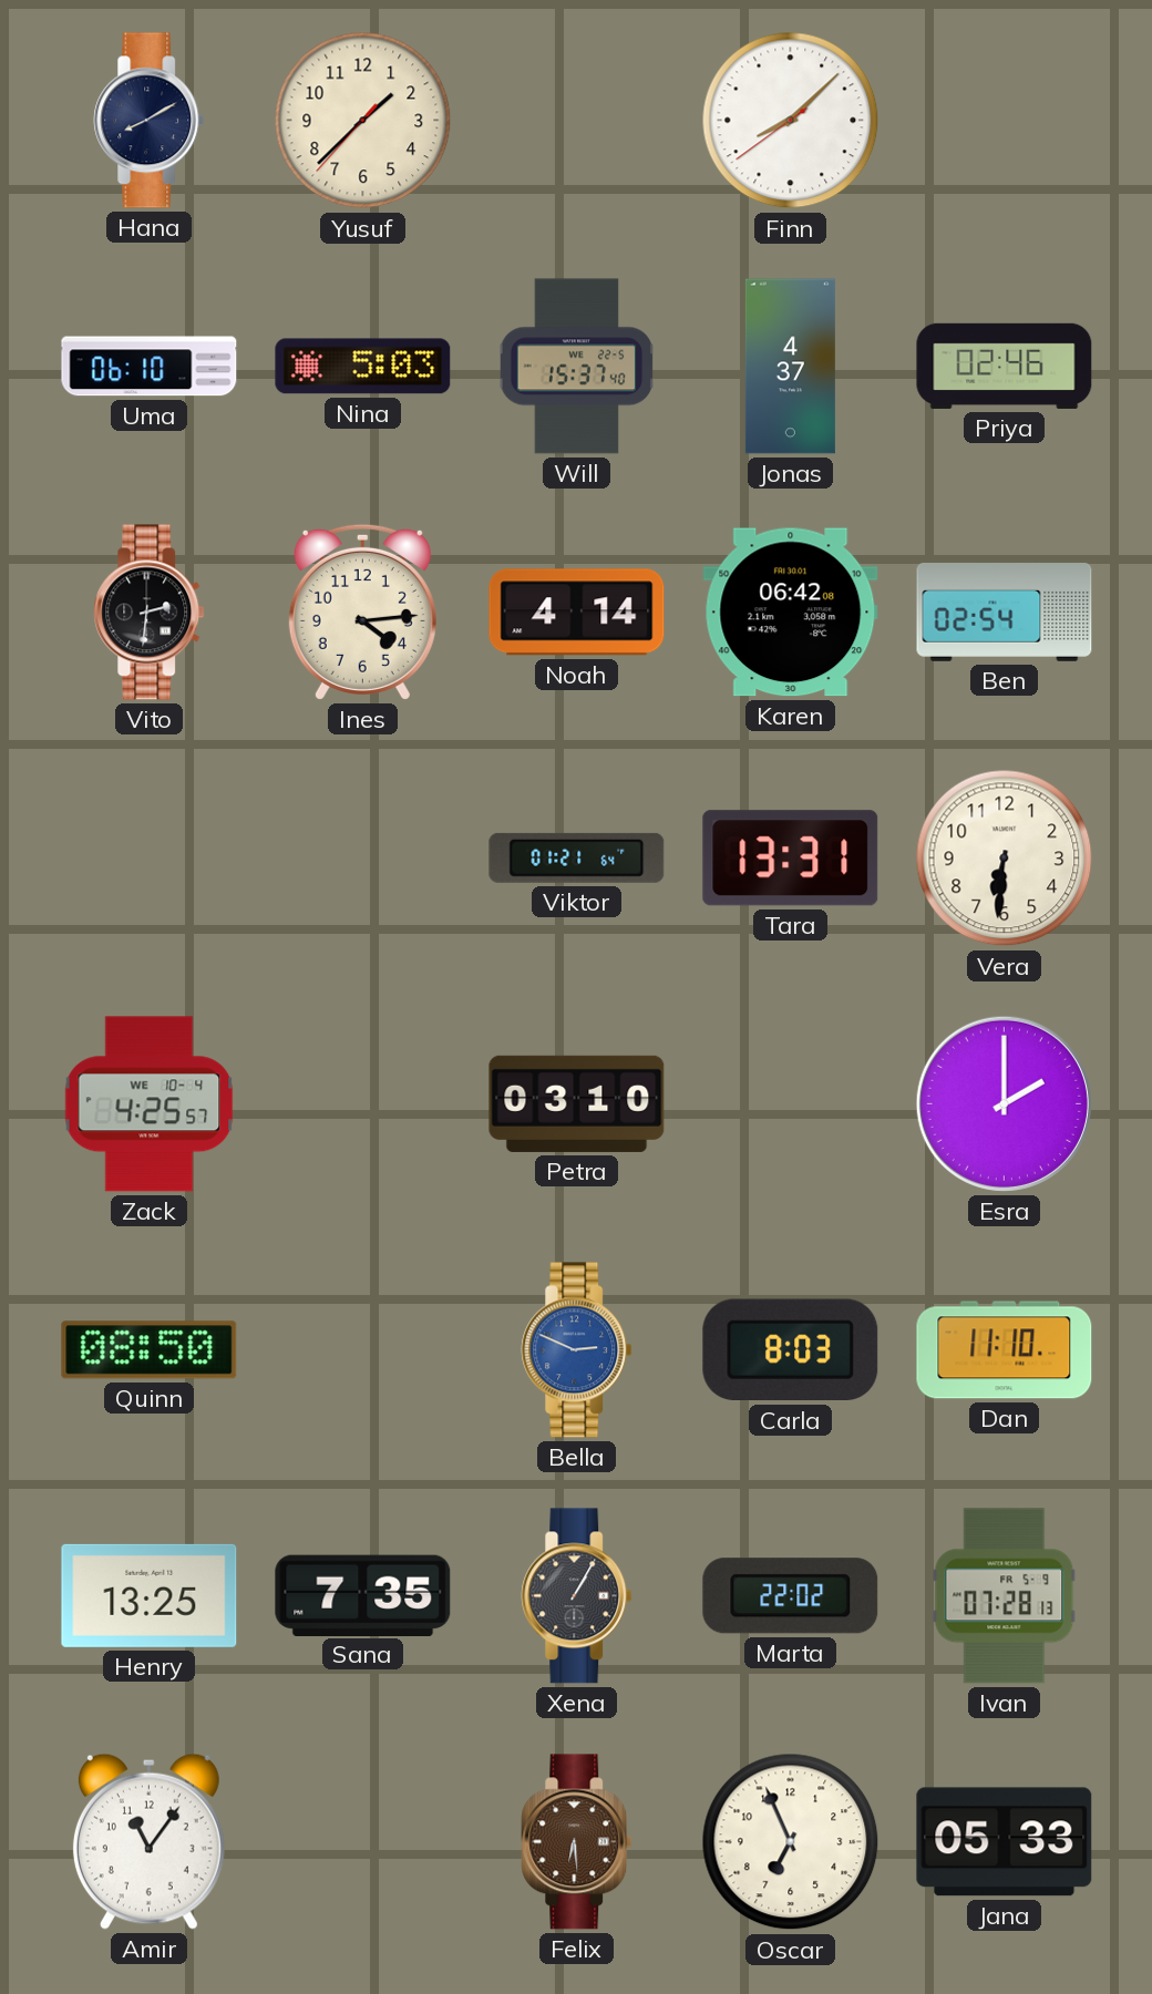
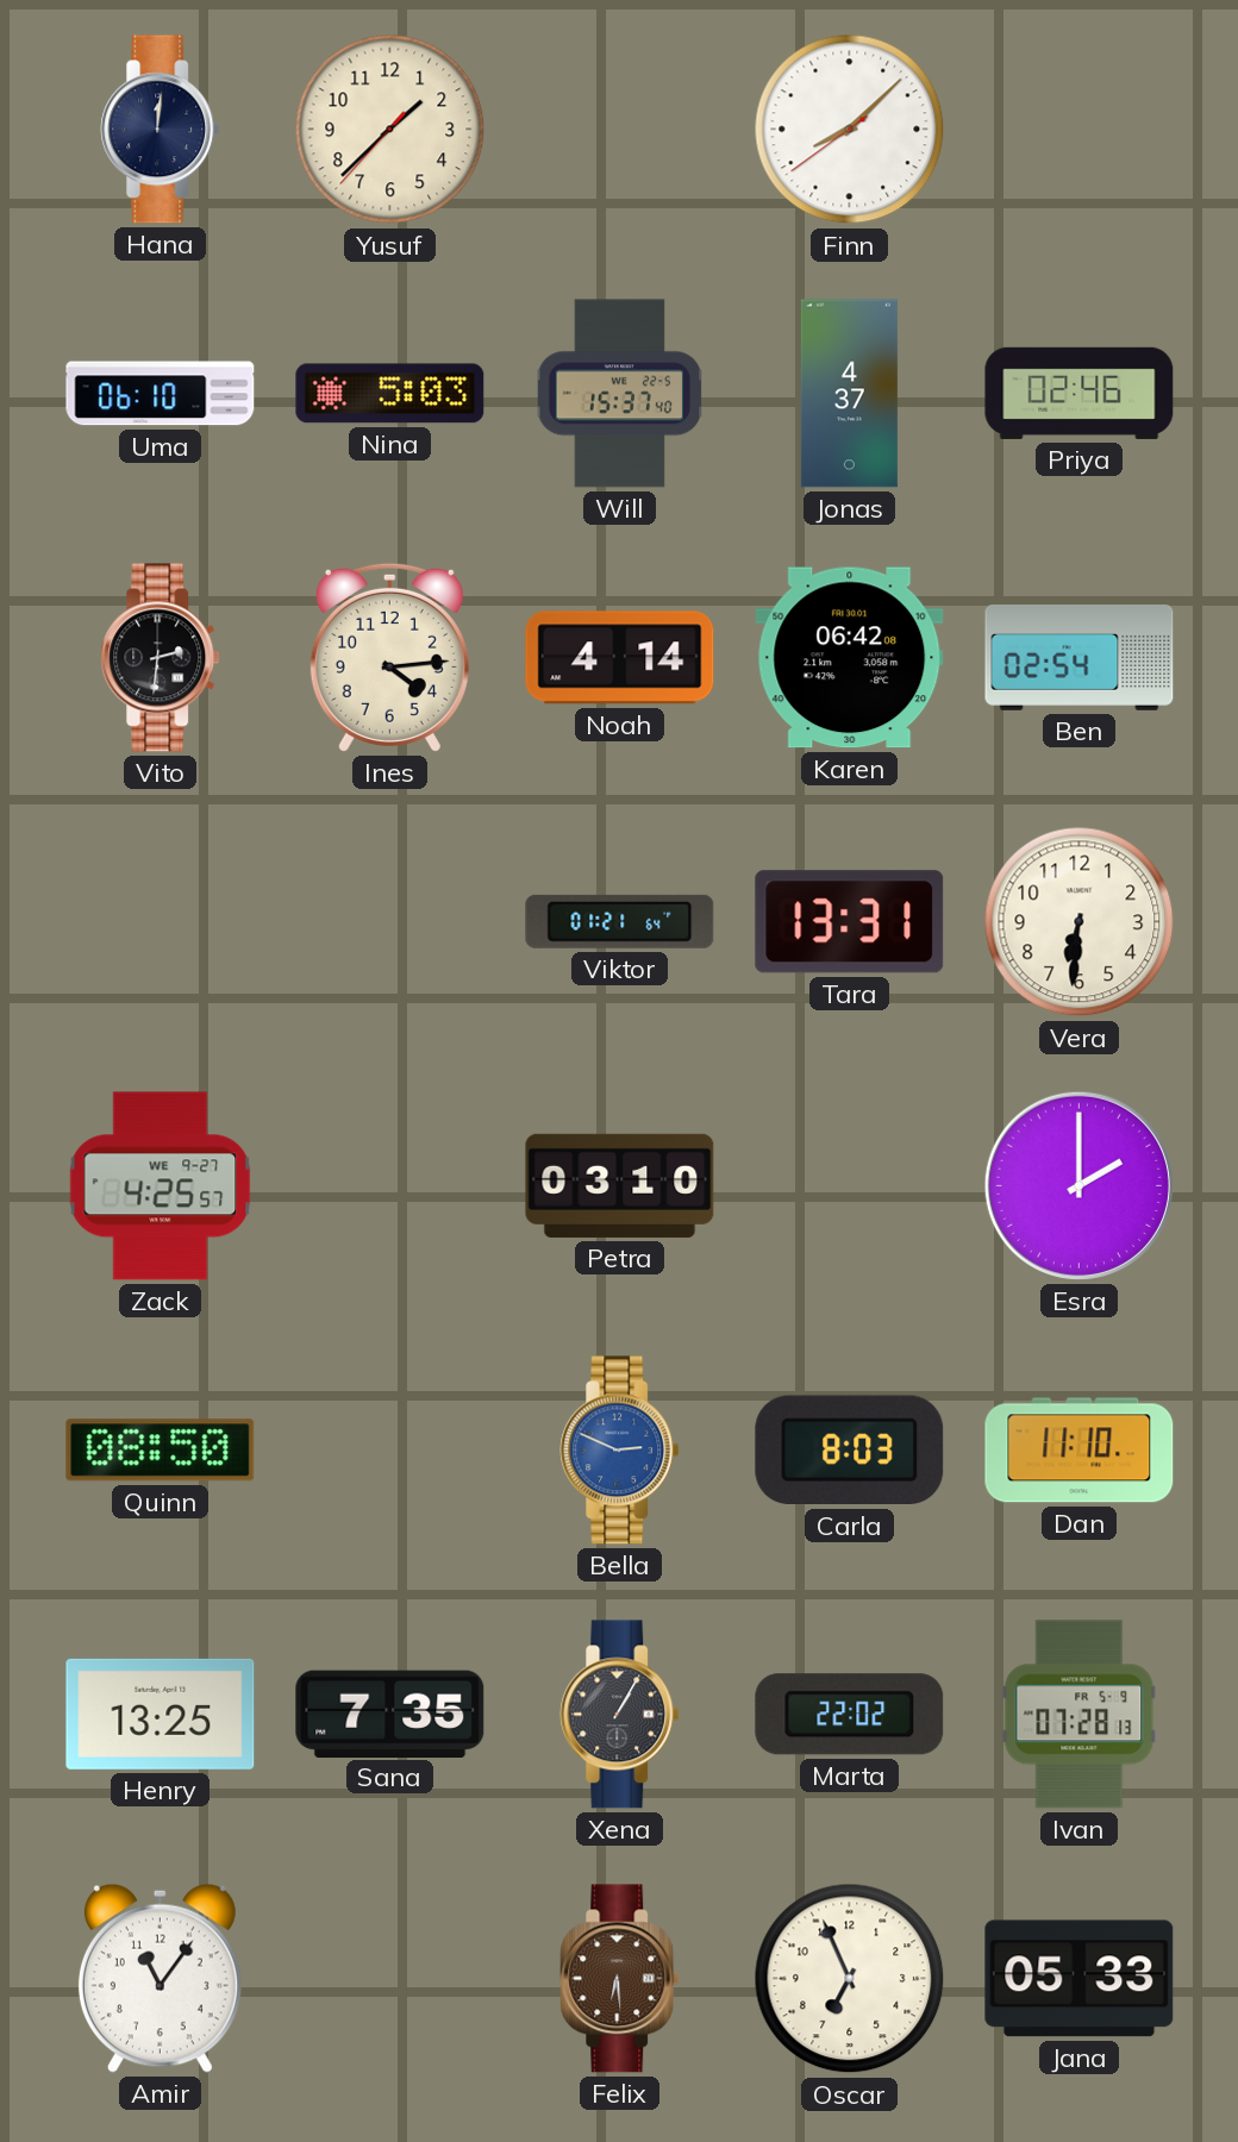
Hana: 8:10 -> 12:01 (161, 130)
Zack date: WE 10-4 -> WE 9-27 (161, 1186)
